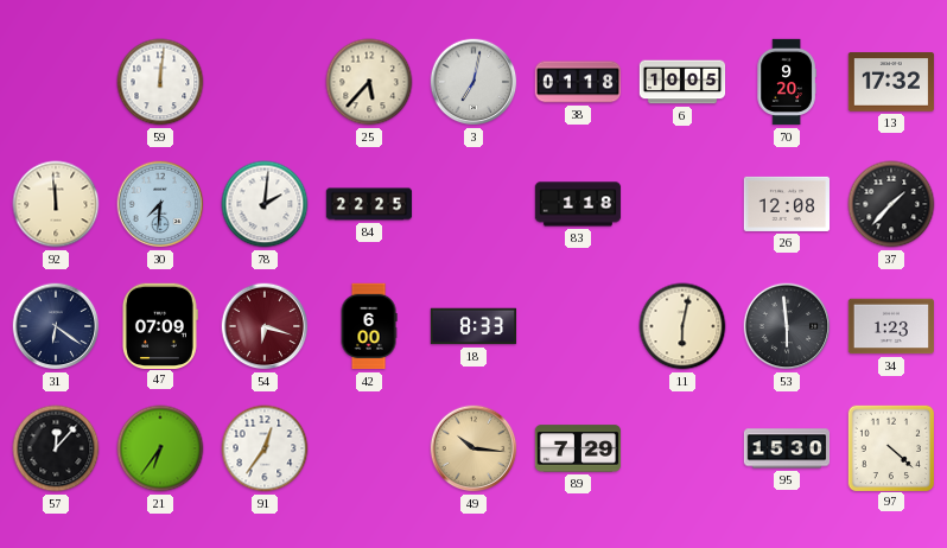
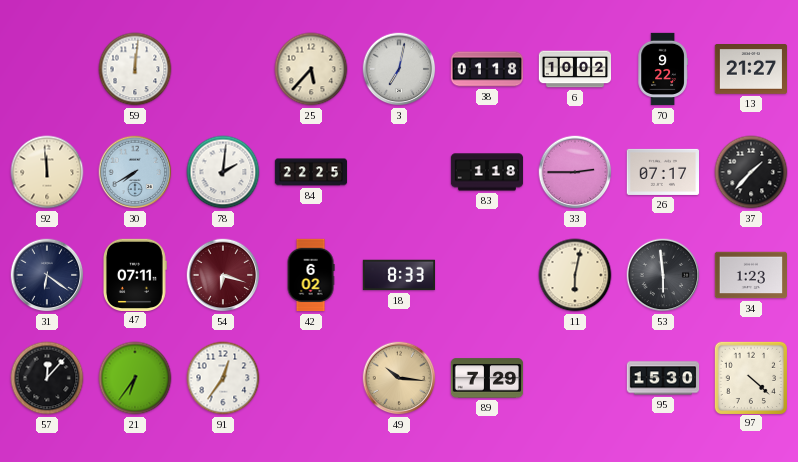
6: 10:05 -> 10:02 (575, 69)
70: 9:20 -> 9:22 (663, 69)
13: 17:32 -> 21:27 (751, 69)
30: 7:31 -> 7:40 (135, 172)
33: none -> 2:45 (575, 172)
26: 12:08 -> 07:17 (663, 172)
47: 07:09 -> 07:11 (135, 274)
42: 6:00 -> 6:02 (311, 275)
